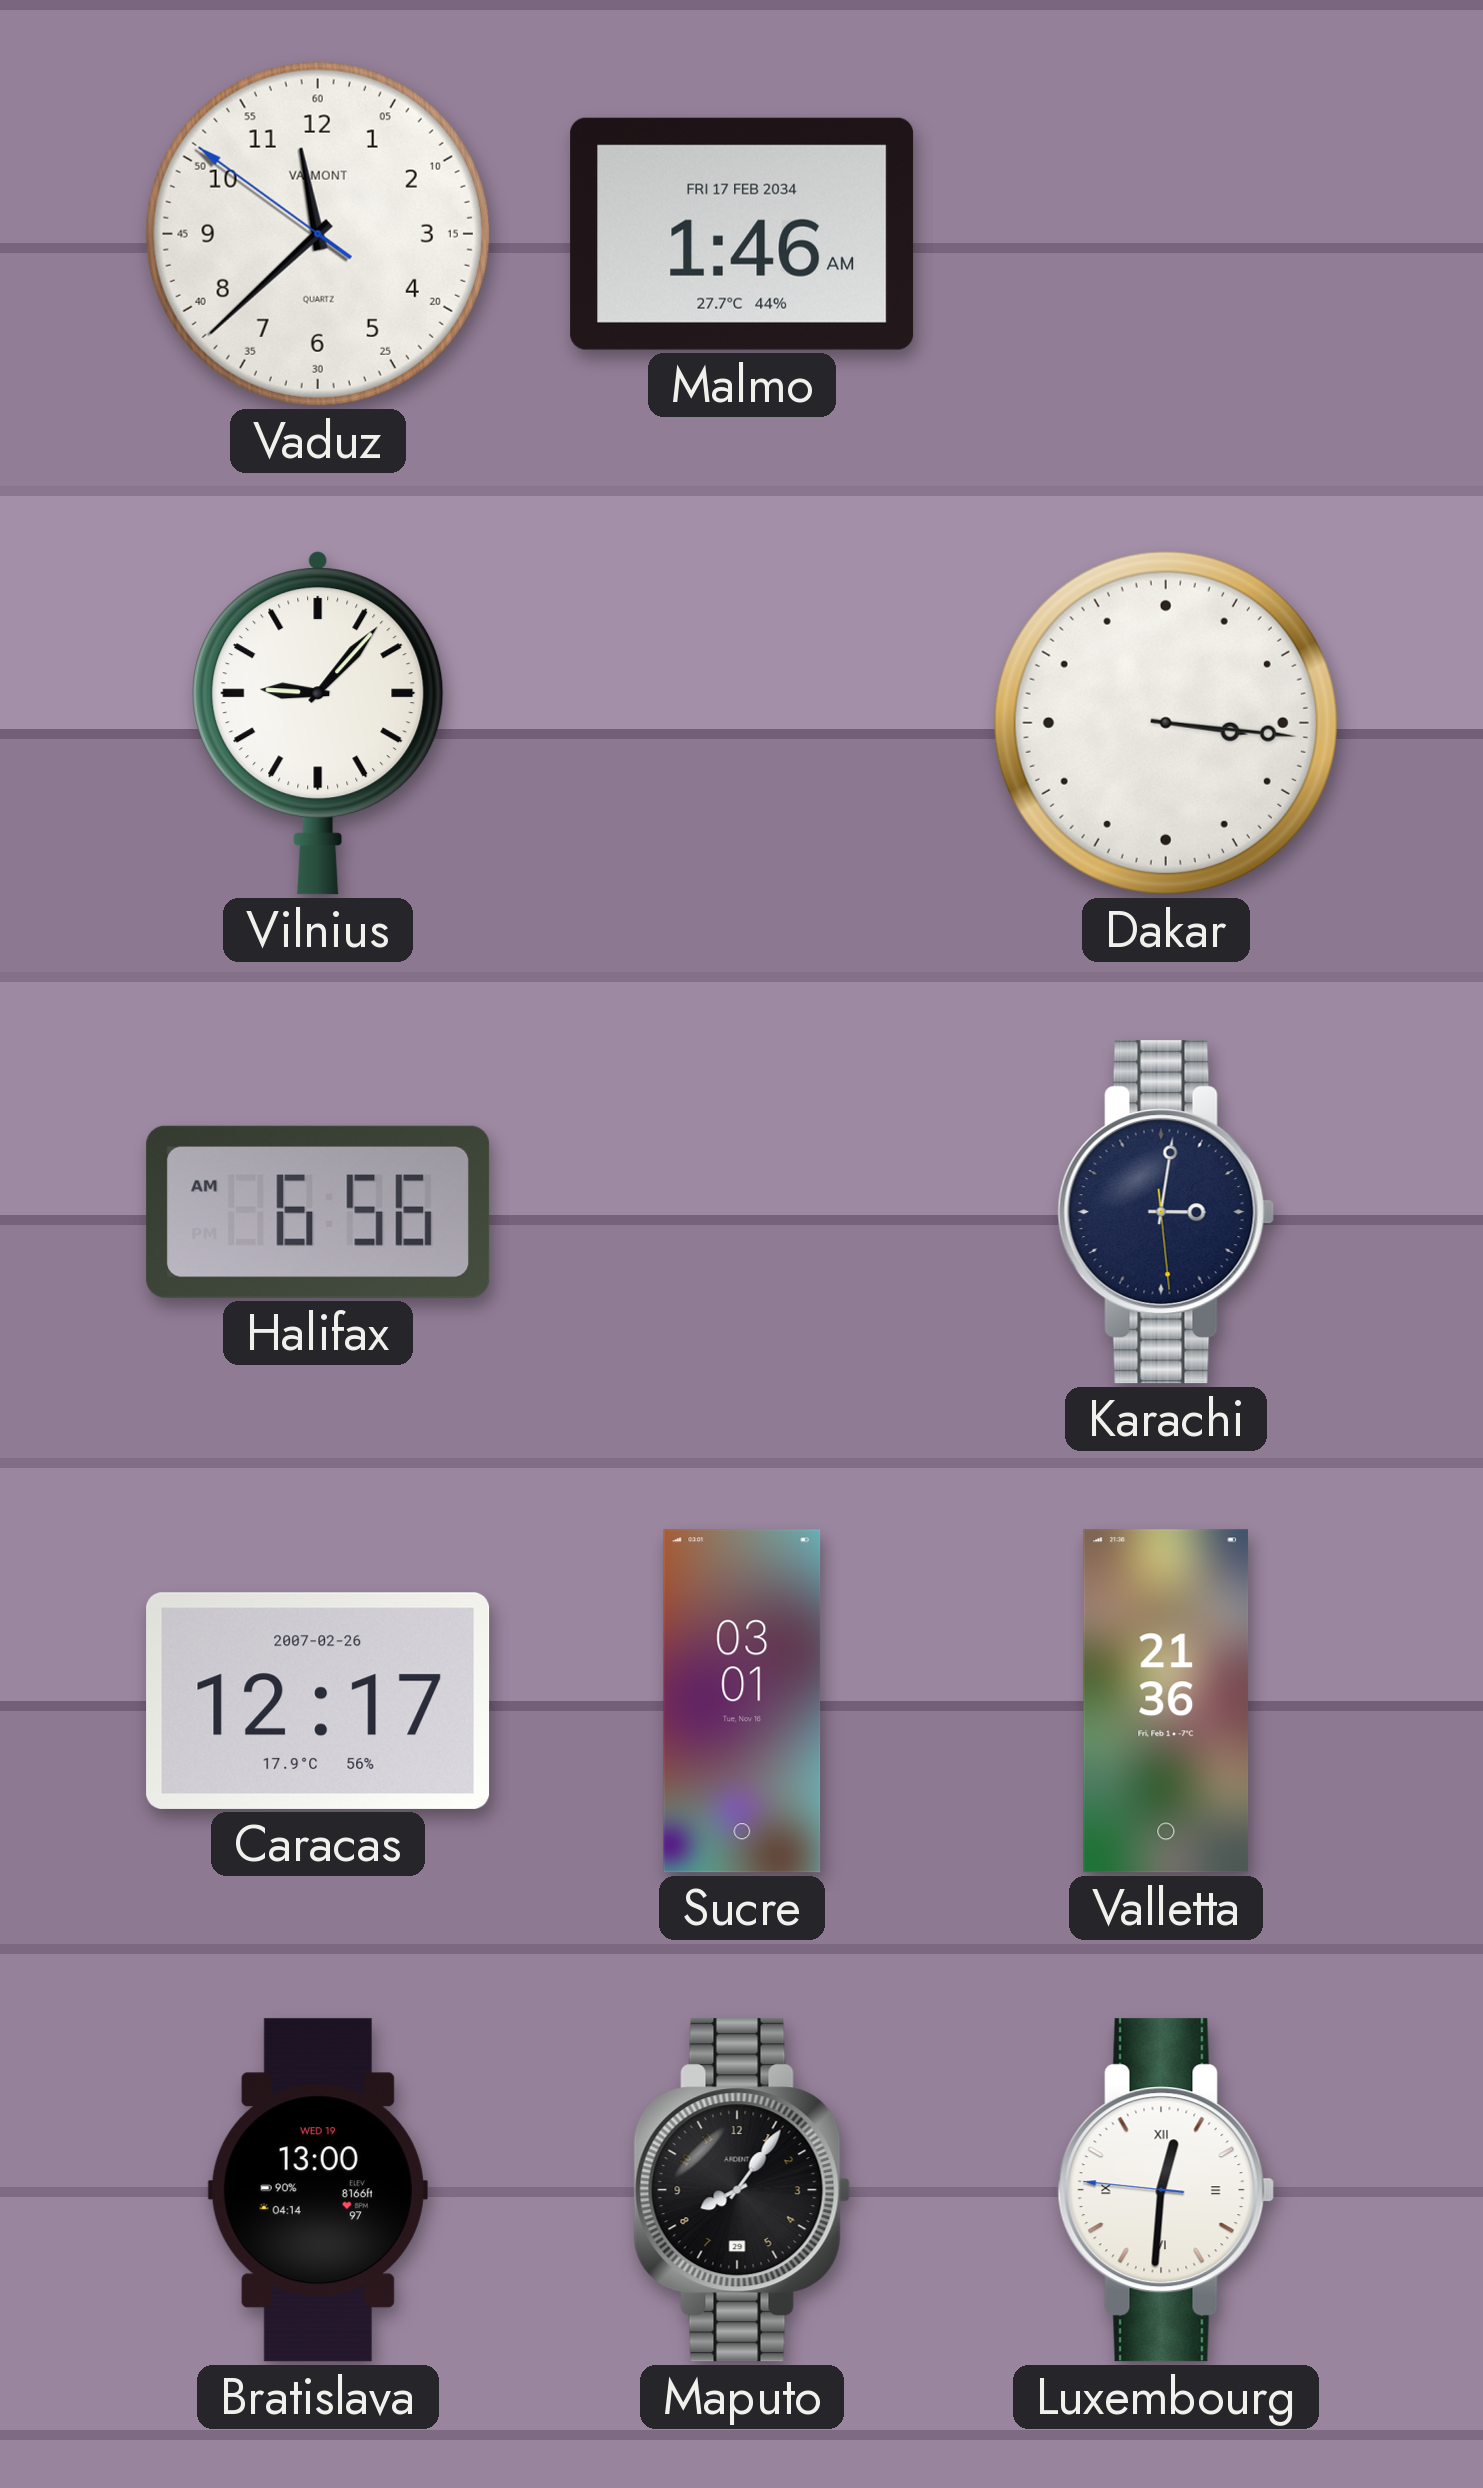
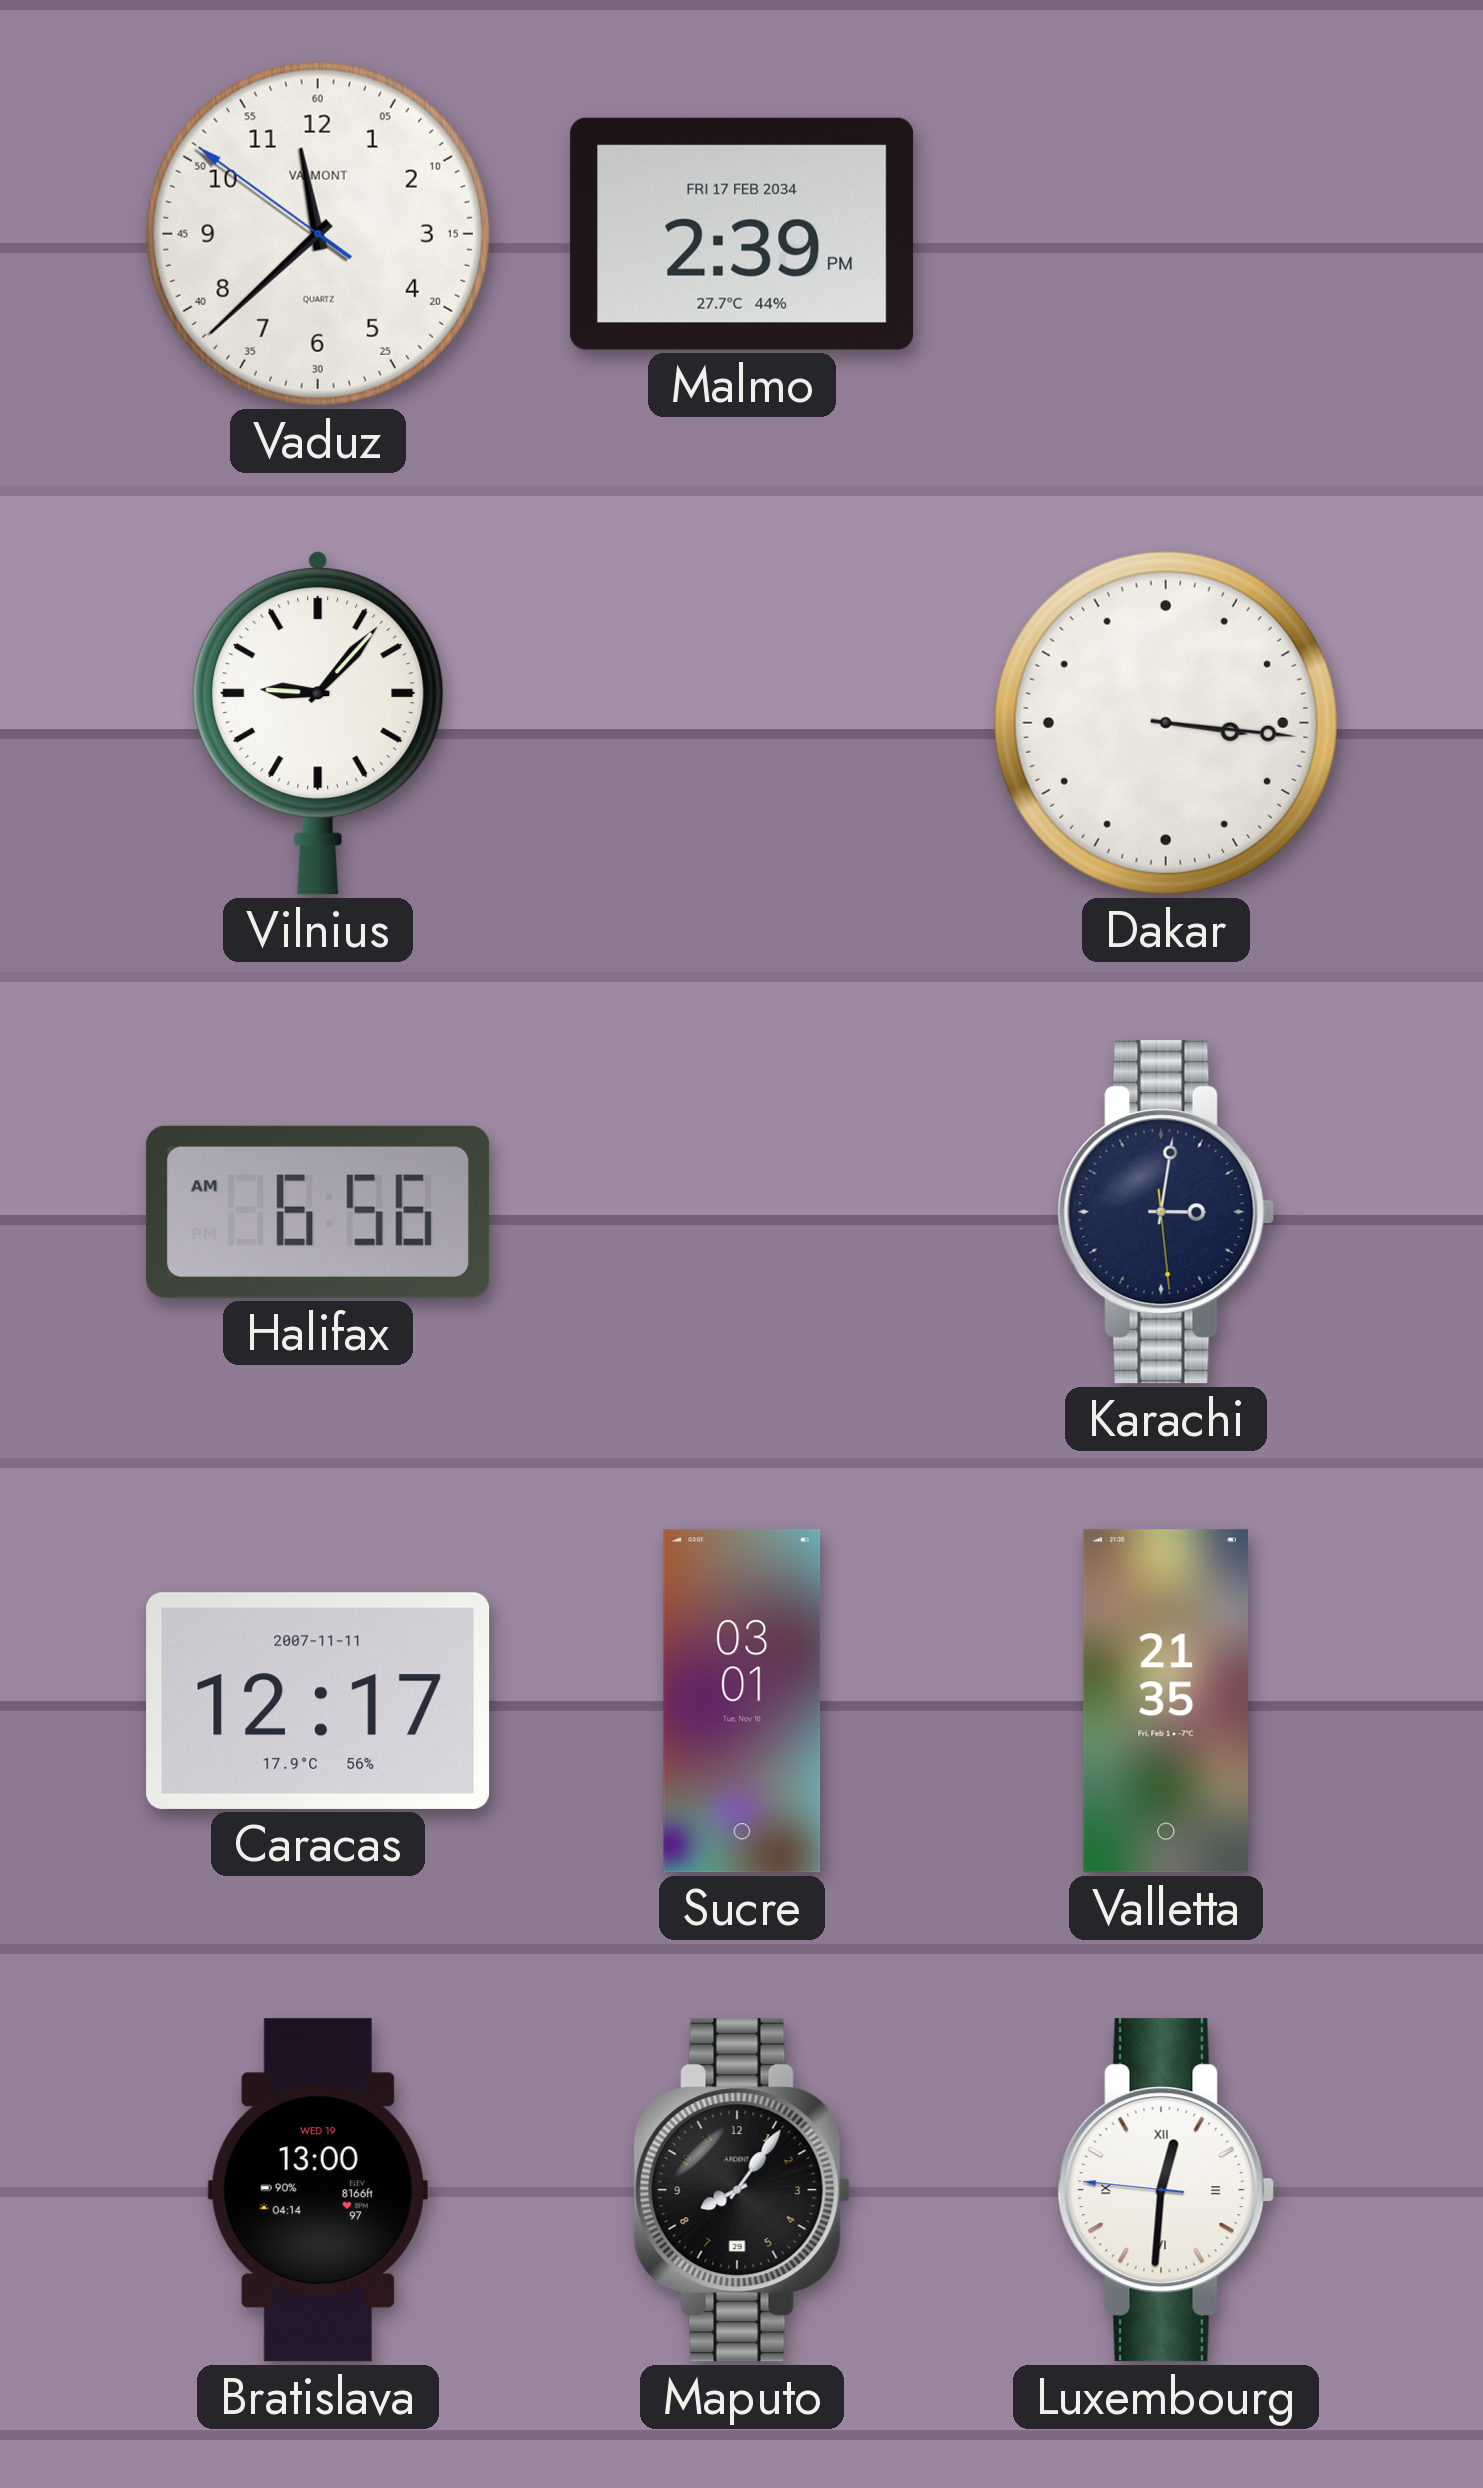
Malmo: 1:46 -> 2:39 (742, 234)
Caracas date: 2007-02-26 -> 2007-11-11 (318, 1701)
Valletta: 21:36 -> 21:35 (1166, 1701)
